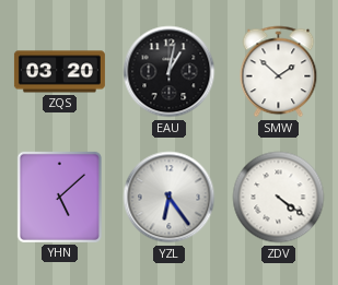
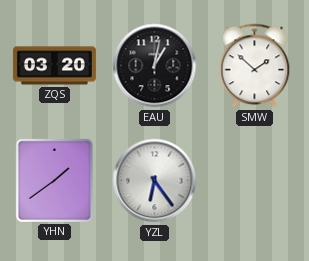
YHN: 5:08 -> 1:39 (54, 180)
ZDV: 4:21 -> none (279, 198)
